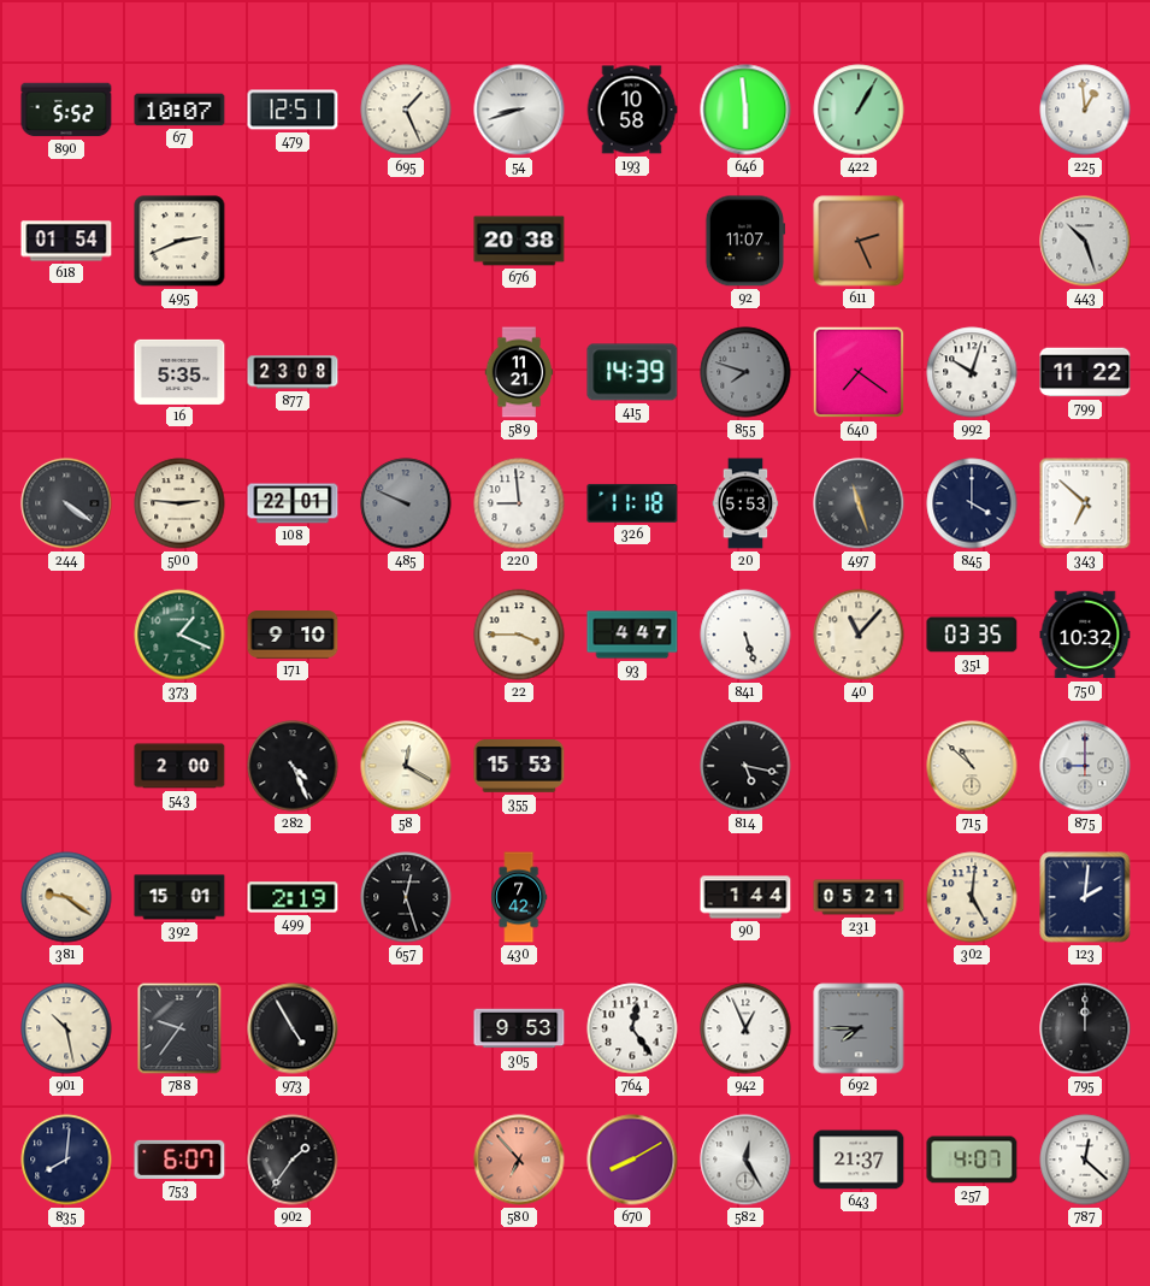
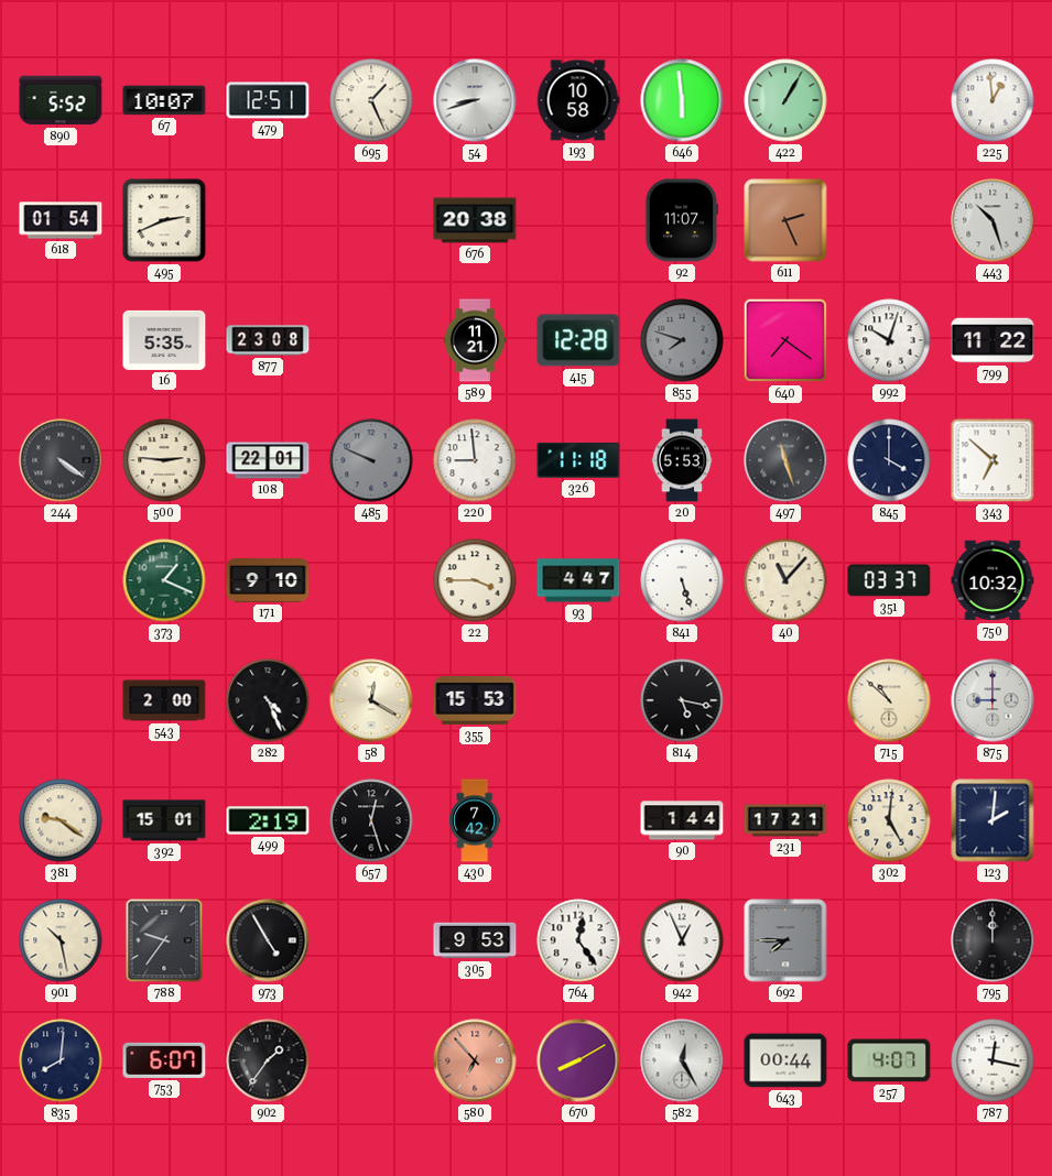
415: 14:39 -> 12:28 (578, 340)
351: 03:35 -> 03:37 (889, 580)
231: 05:21 -> 17:21 (785, 820)
643: 21:37 -> 00:44 (785, 1060)
787: 12:22 -> 12:17 (993, 1060)
